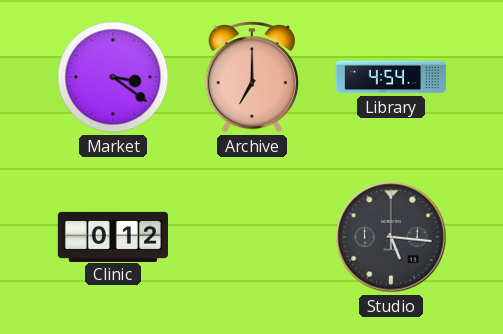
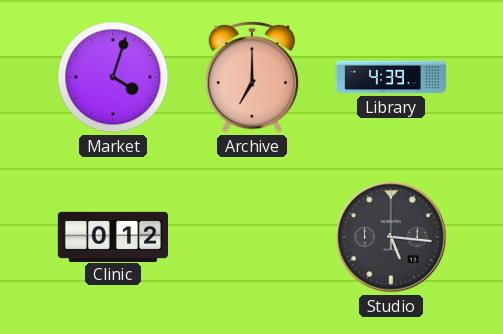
Market: 3:21 -> 4:03 (113, 77)
Library: 4:54 -> 4:39 (390, 77)
